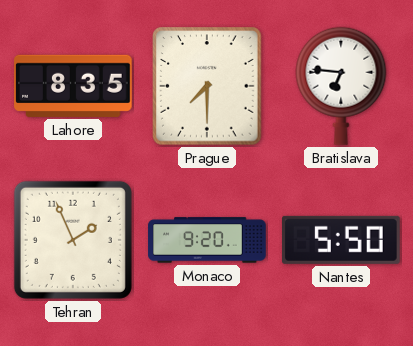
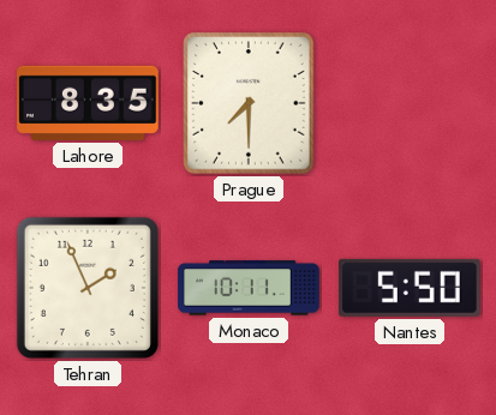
Bratislava: 6:46 -> none (341, 86)
Monaco: 9:20 -> 10:11 (249, 288)
